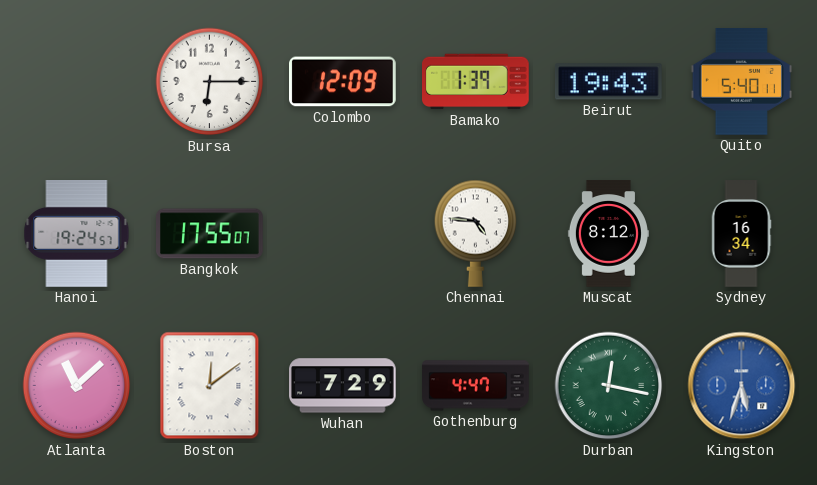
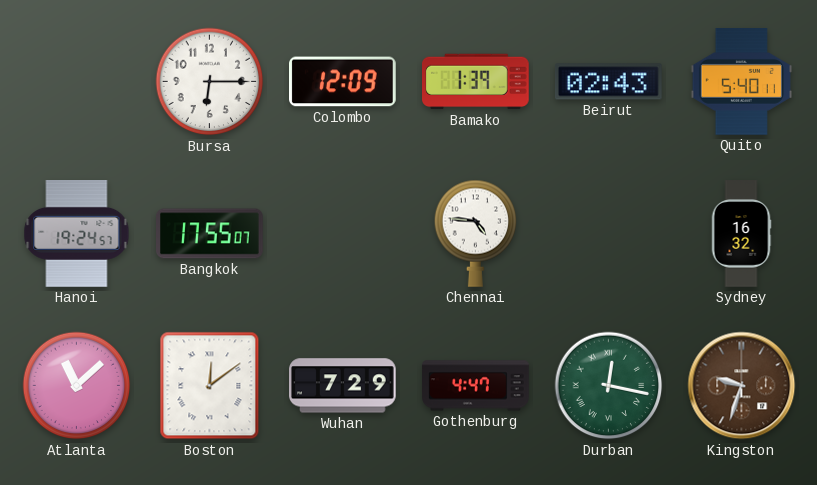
Beirut: 19:43 -> 02:43 (608, 82)
Muscat: 8:12 -> none (608, 234)
Sydney: 16:34 -> 16:32 (741, 234)
Kingston: 5:33 -> 9:33 (742, 386)
Kingston dial: blue -> brown (742, 386)
